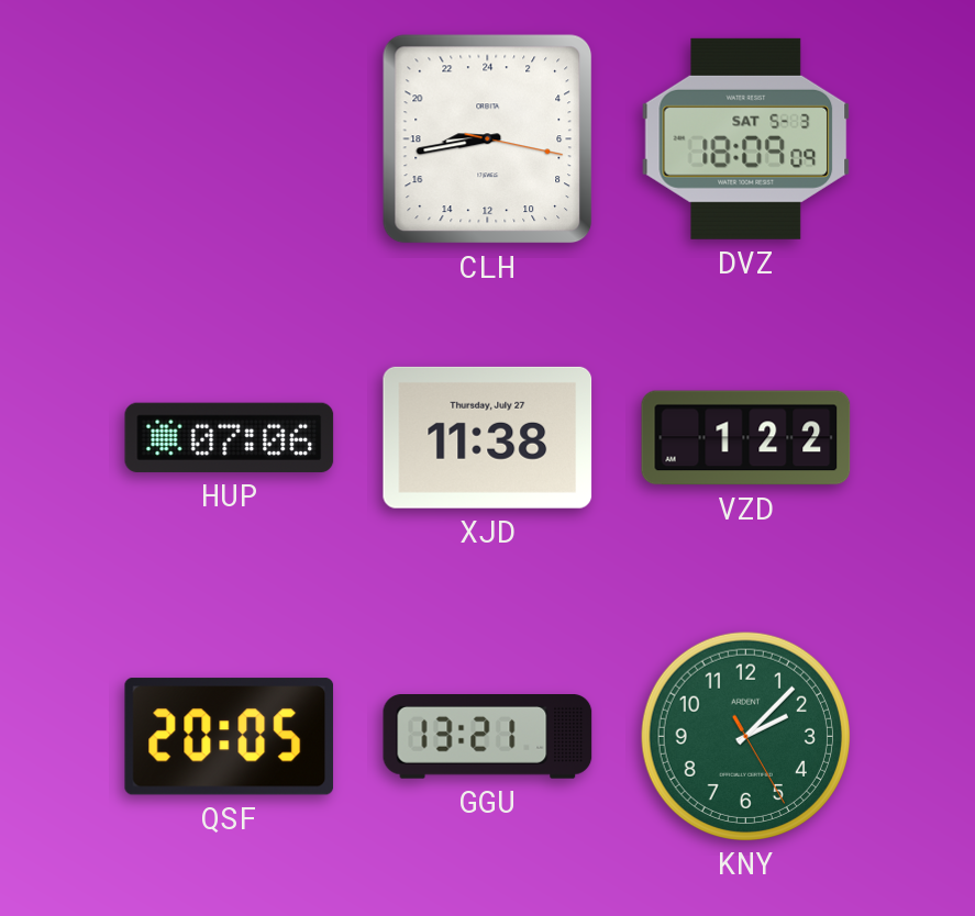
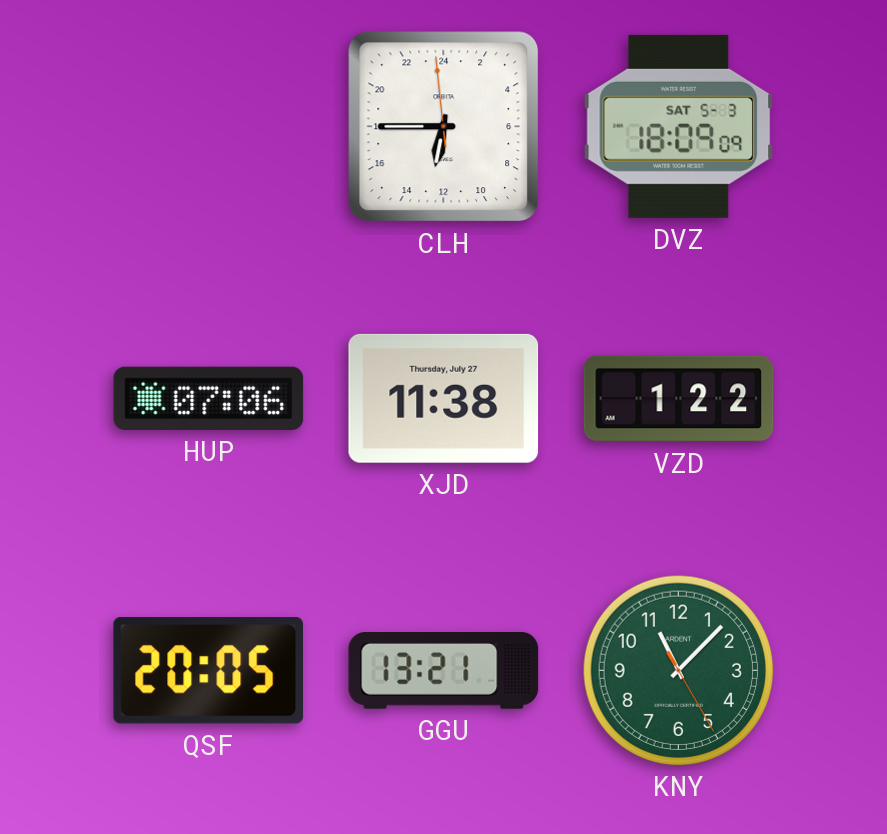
CLH: 17:43 -> 12:44 (444, 127)
KNY: 2:07 -> 11:07 (678, 670)
